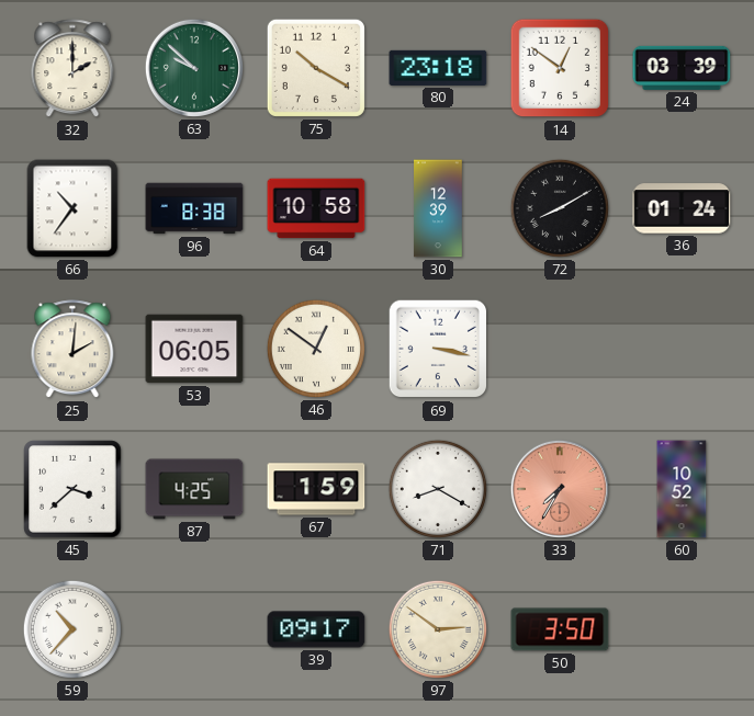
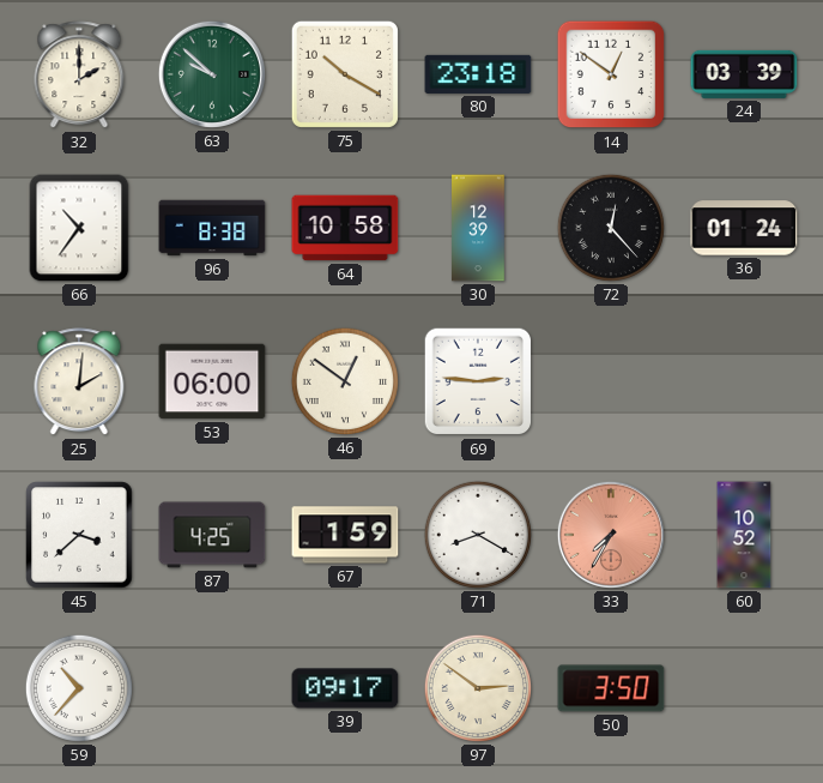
72: 8:10 -> 12:23 (611, 228)
53: 06:05 -> 06:00 (212, 381)
69: 3:17 -> 2:46 (478, 381)
